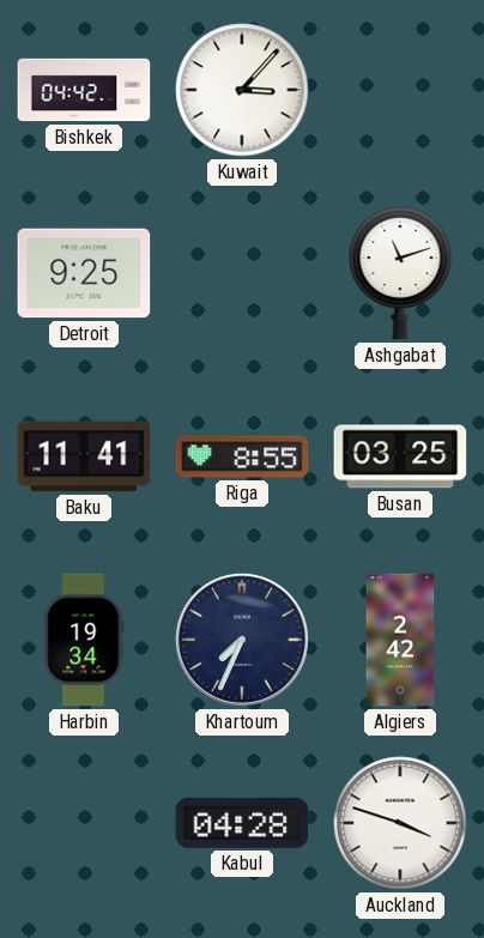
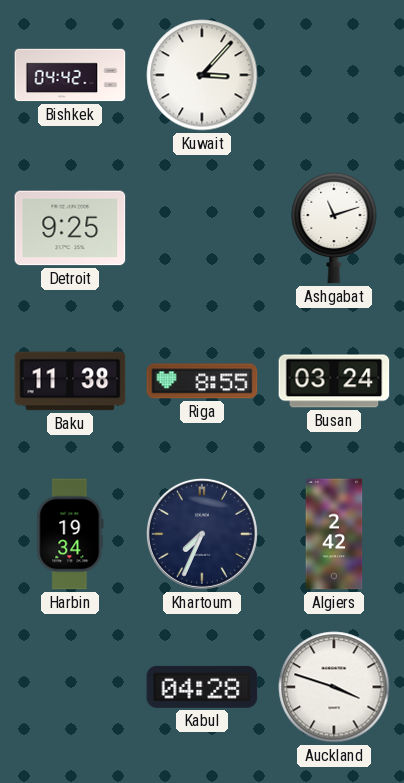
Baku: 11:41 -> 11:38 (70, 381)
Busan: 03:25 -> 03:24 (334, 381)
